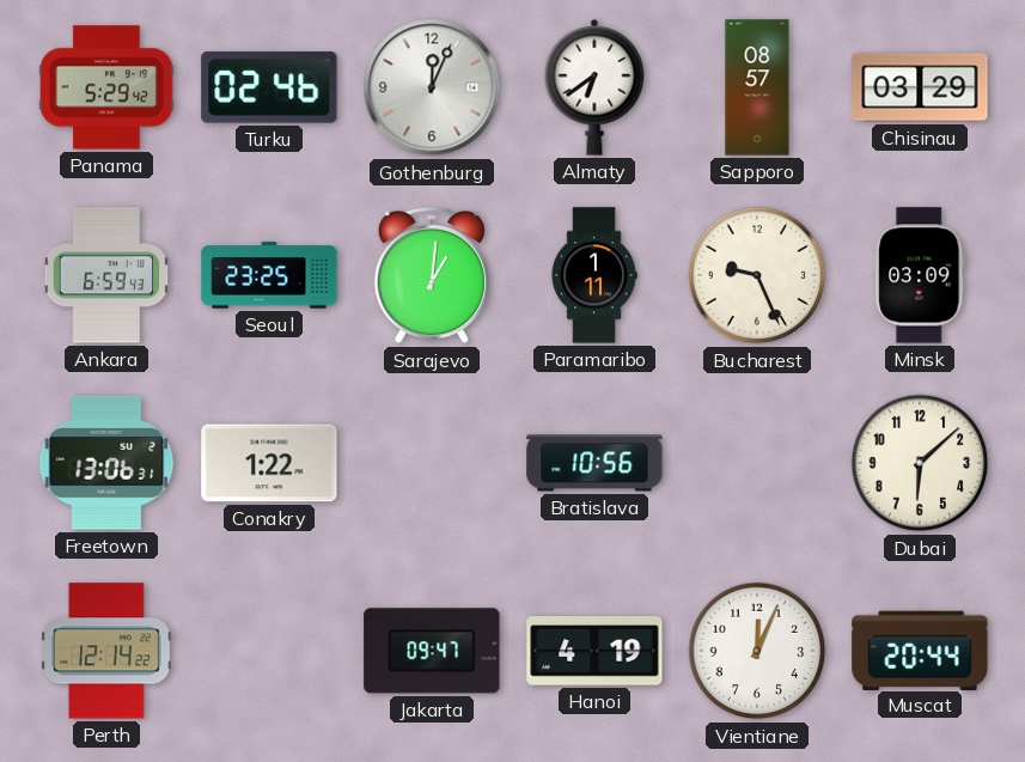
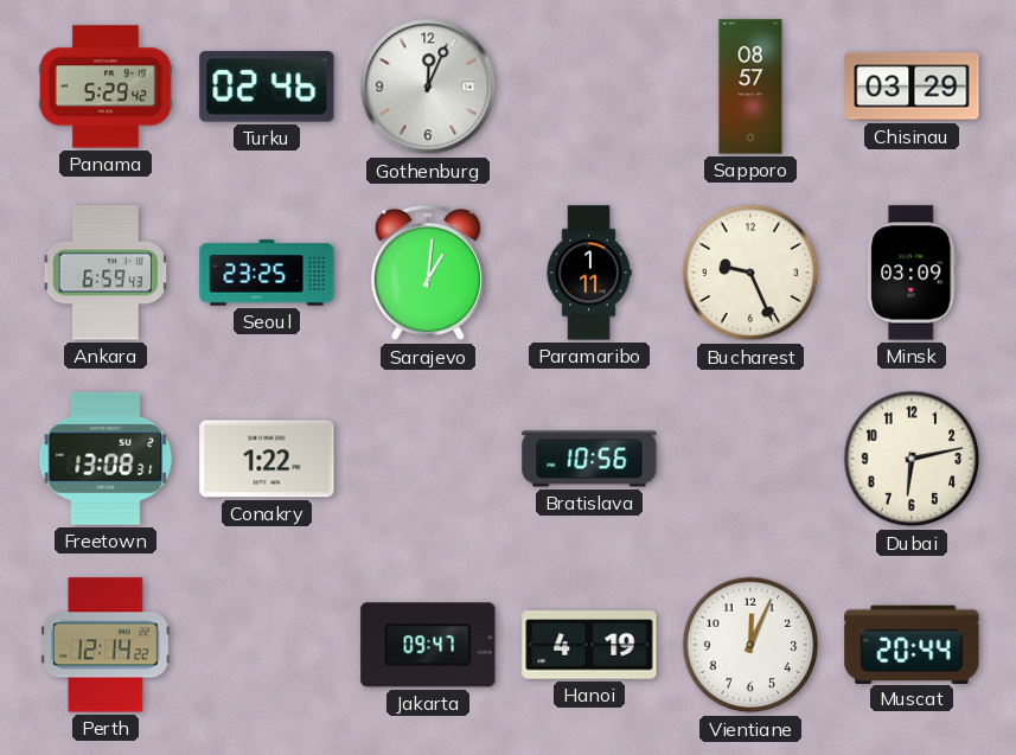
Almaty: 6:39 -> none (594, 87)
Freetown: 13:06 -> 13:08 (106, 459)
Dubai: 6:08 -> 6:13 (912, 459)
